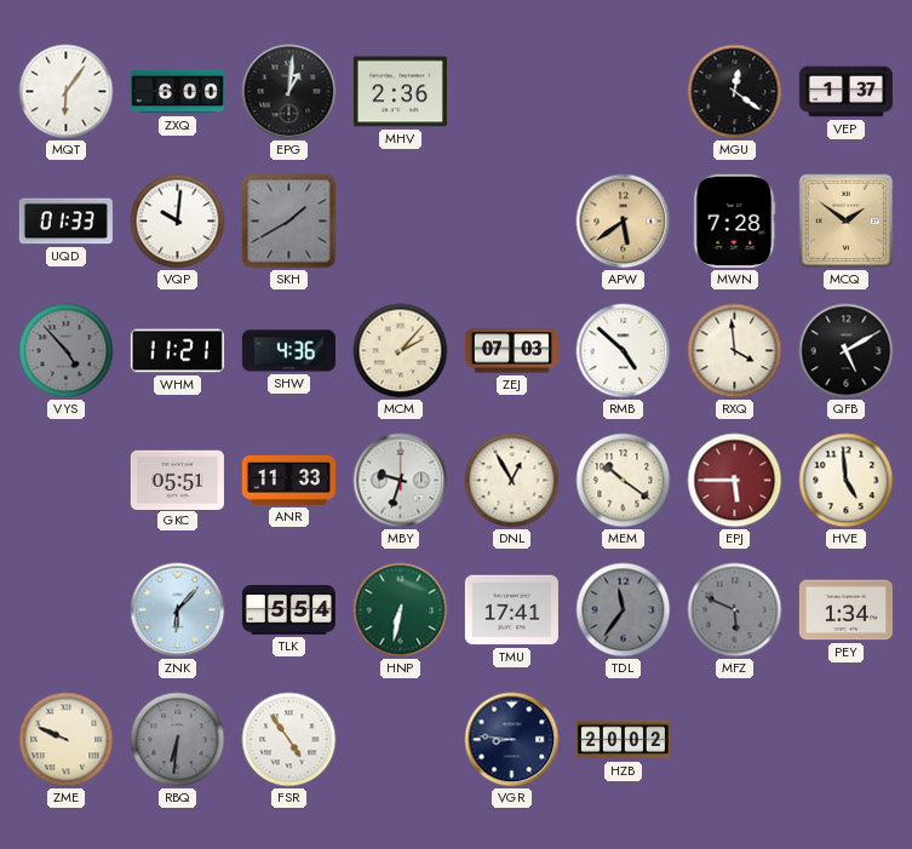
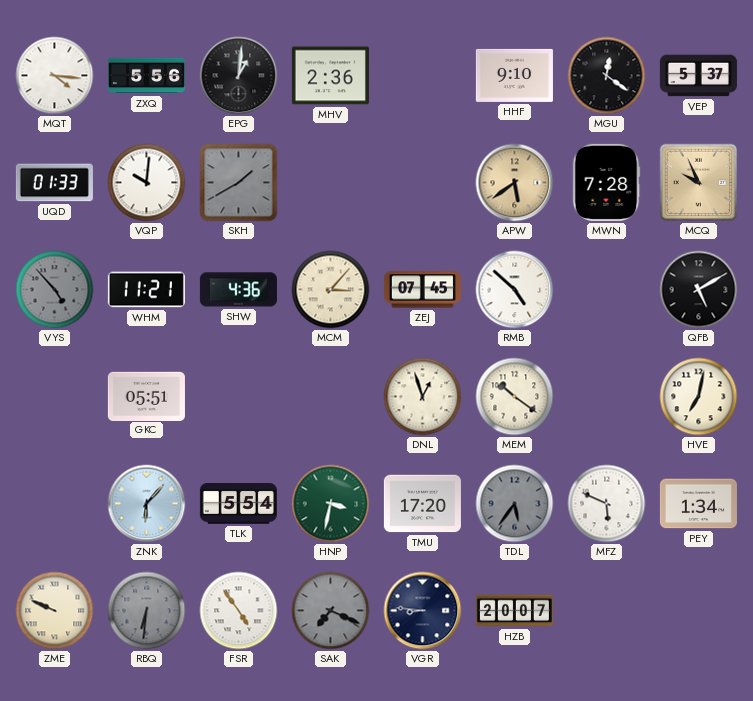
MQT: 6:06 -> 4:16 (55, 76)
ZXQ: 6:00 -> 5:56 (146, 76)
HHF: none -> 9:10 (514, 75)
VEP: 1:37 -> 5:37 (698, 76)
MCQ: 1:51 -> 9:56 (699, 183)
MCM: 2:07 -> 3:07 (331, 290)
ZEJ: 07:03 -> 07:45 (422, 290)
RXQ: 3:59 -> none (735, 351)
ANR: 11:33 -> none (288, 480)
MBY: 9:33 -> none (401, 481)
DNL: 12:55 -> 12:57 (423, 397)
EPJ: 5:45 -> none (735, 481)
HVE: 4:59 -> 7:02 (699, 397)
HNP: 6:32 -> 3:32 (331, 504)
TMU: 17:41 -> 17:20 (422, 504)
TDL: 11:36 -> 5:36 (515, 504)
MFZ dial: grey -> white (607, 504)
SAK: none -> 7:19 (331, 611)
HZB: 20:02 -> 20:07 (514, 611)
